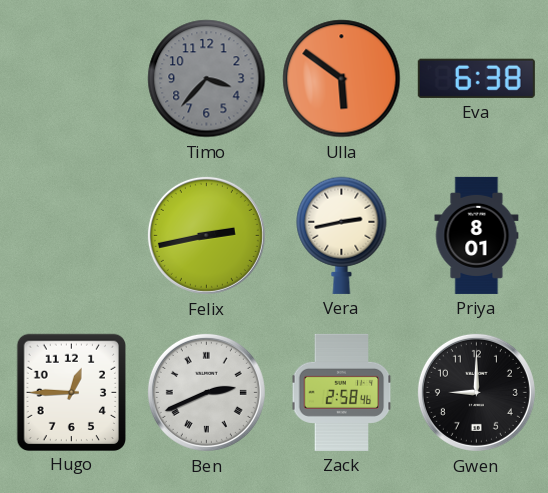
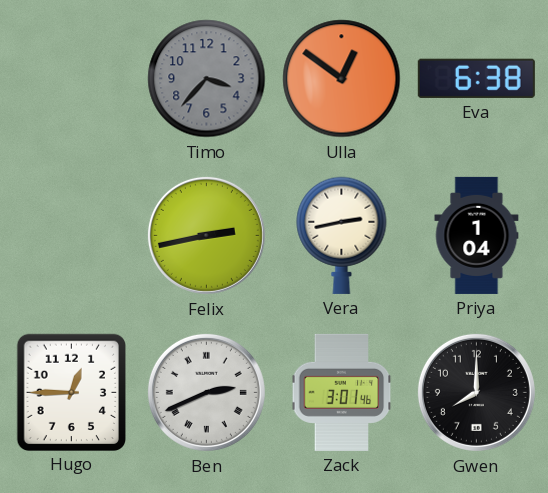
Ulla: 5:51 -> 12:51 (342, 79)
Priya: 8:01 -> 1:04 (477, 235)
Zack: 2:58 -> 3:01 (342, 392)
Gwen: 9:00 -> 8:00 (476, 392)
